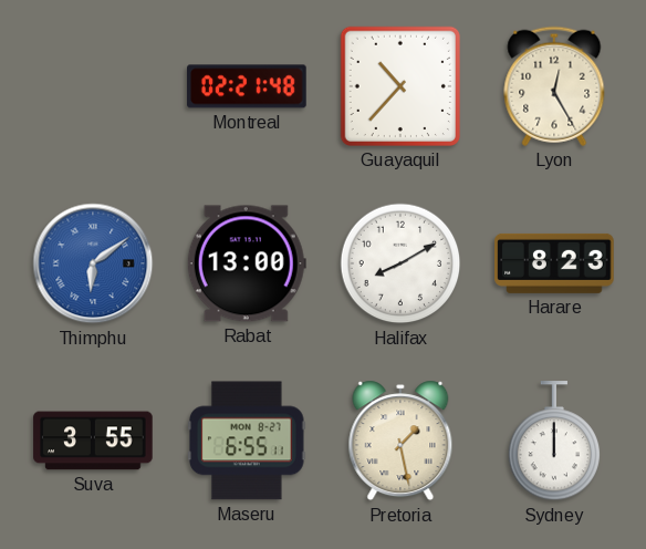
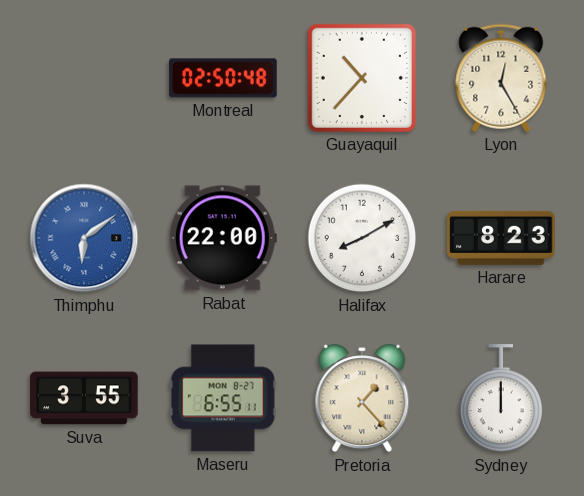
Montreal: 02:21 -> 02:50 (223, 78)
Rabat: 13:00 -> 22:00 (223, 238)
Pretoria: 1:28 -> 1:23 (362, 398)
